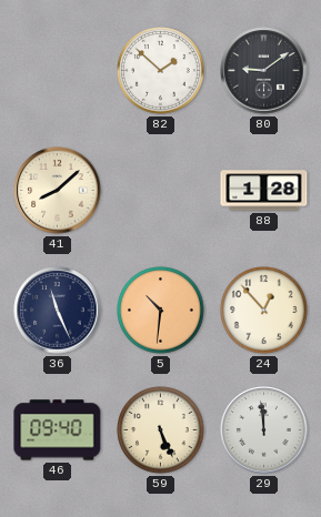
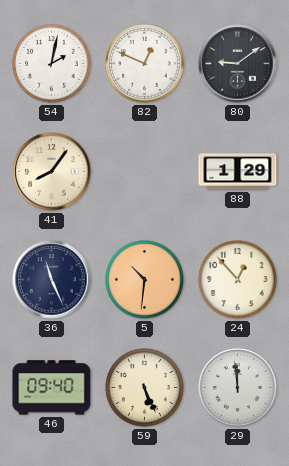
54: none -> 2:02 (52, 64)
82: 1:52 -> 12:49 (145, 64)
41: 8:08 -> 8:06 (52, 172)
88: 1:28 -> 1:29 (238, 172)
